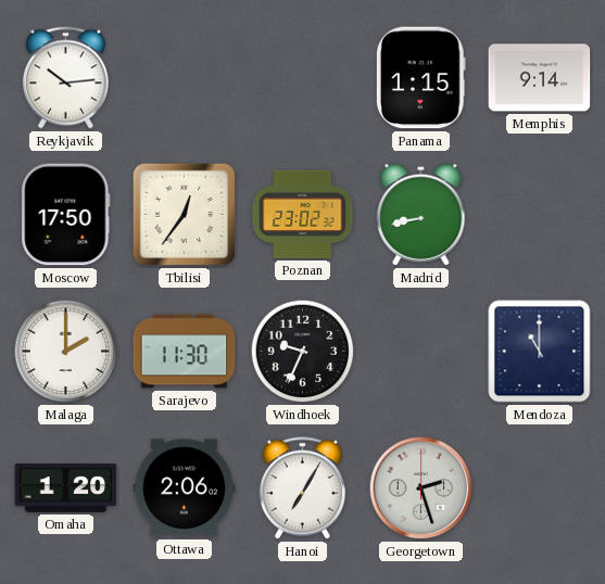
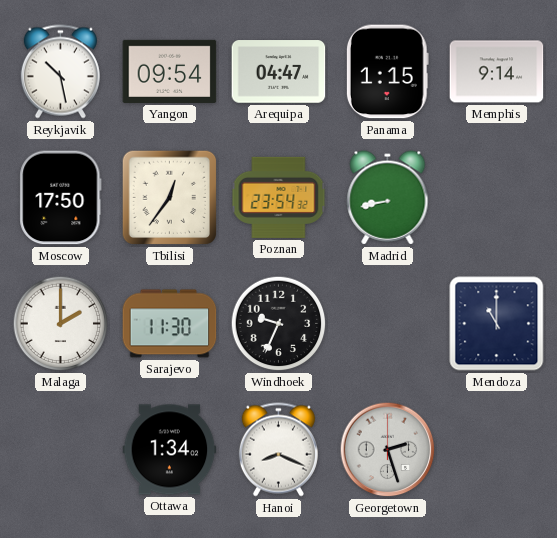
Reykjavik: 10:14 -> 10:28 (60, 72)
Yangon: none -> 09:54 (170, 71)
Arequipa: none -> 04:47 (279, 72)
Poznan: 23:02 -> 23:54 (279, 197)
Omaha: 1:20 -> none (66, 488)
Ottawa: 2:06 -> 1:34 (170, 450)
Hanoi: 7:05 -> 8:19 (278, 450)
